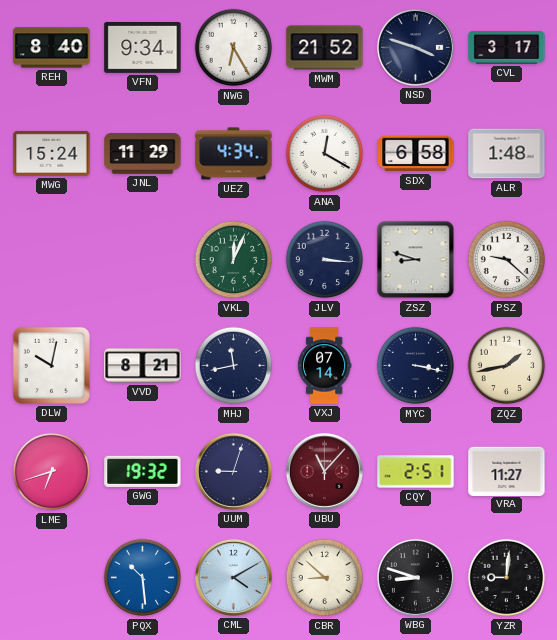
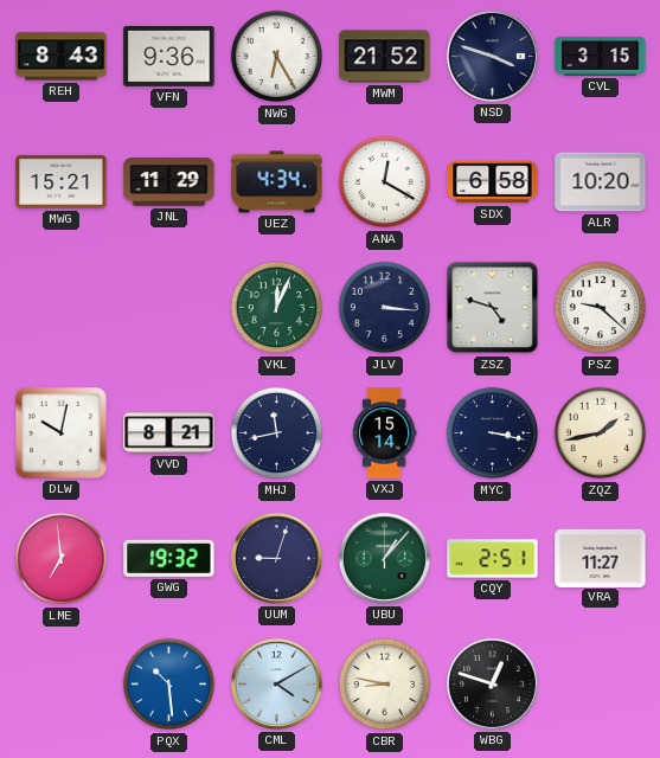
REH: 8:40 -> 8:43 (62, 57)
VFN: 9:34 -> 9:36 (169, 56)
CVL: 3:17 -> 3:15 (601, 57)
MWG: 15:24 -> 15:21 (62, 181)
ALR: 1:48 -> 10:20 (601, 182)
ZSZ: 8:48 -> 4:48 (493, 308)
VXJ: 07:14 -> 15:14 (384, 433)
LME: 6:42 -> 6:59 (62, 559)
UBU: 11:07 -> 1:07 (384, 558)
UBU dial: burgundy -> green (384, 558)
CBR: 8:52 -> 8:47 (385, 685)
WBG: 8:48 -> 12:48 (492, 683)
YZR: 9:01 -> none (507, 578)
